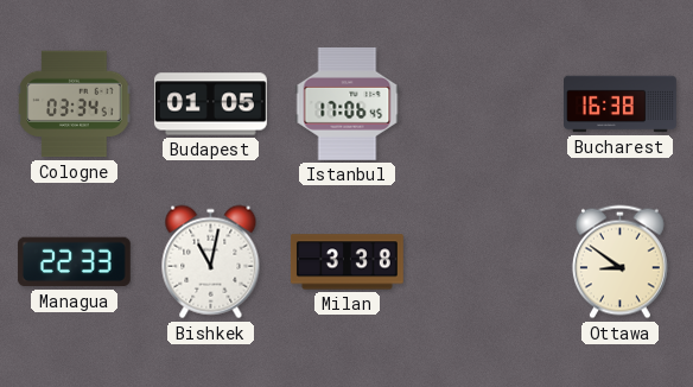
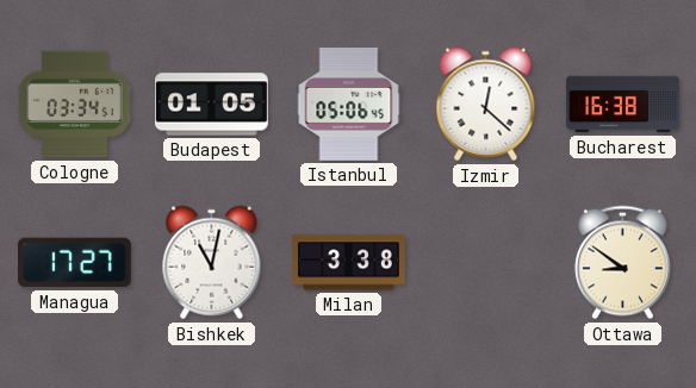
Istanbul: 17:06 -> 05:06 (349, 105)
Izmir: none -> 12:22 (486, 105)
Managua: 22:33 -> 17:27 (74, 263)
